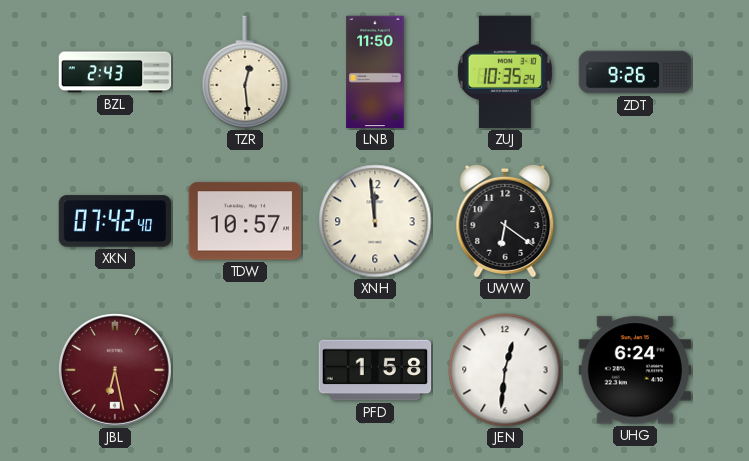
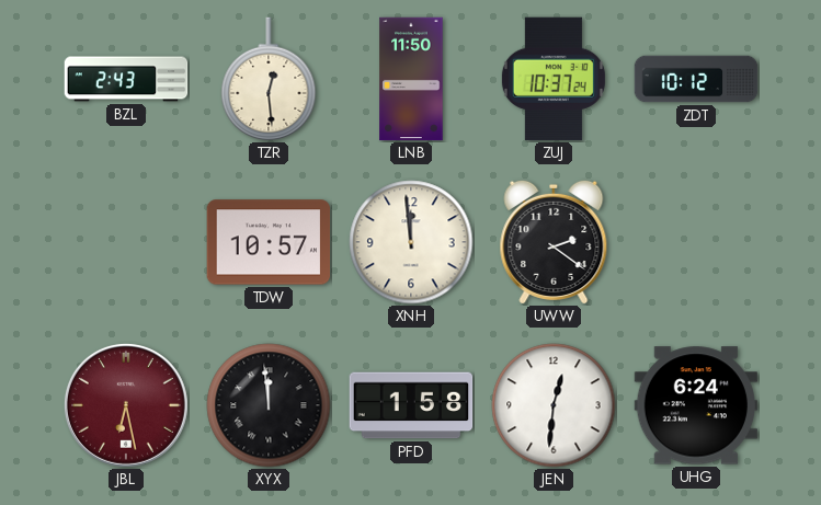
ZUJ: 10:35 -> 10:37 (554, 79)
ZDT: 9:26 -> 10:12 (696, 79)
XKN: 07:42 -> none (115, 221)
UWW: 6:21 -> 2:21 (554, 242)
XYX: none -> 11:59 (269, 405)
